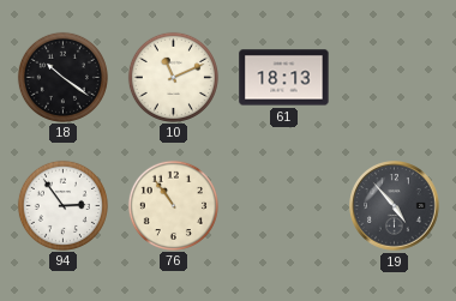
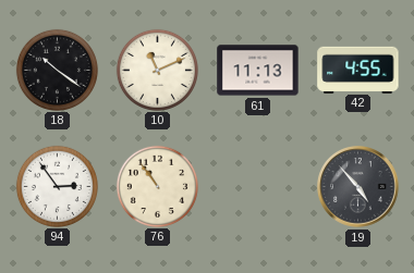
61: 18:13 -> 11:13 (258, 71)
42: none -> 4:55 (358, 70)
